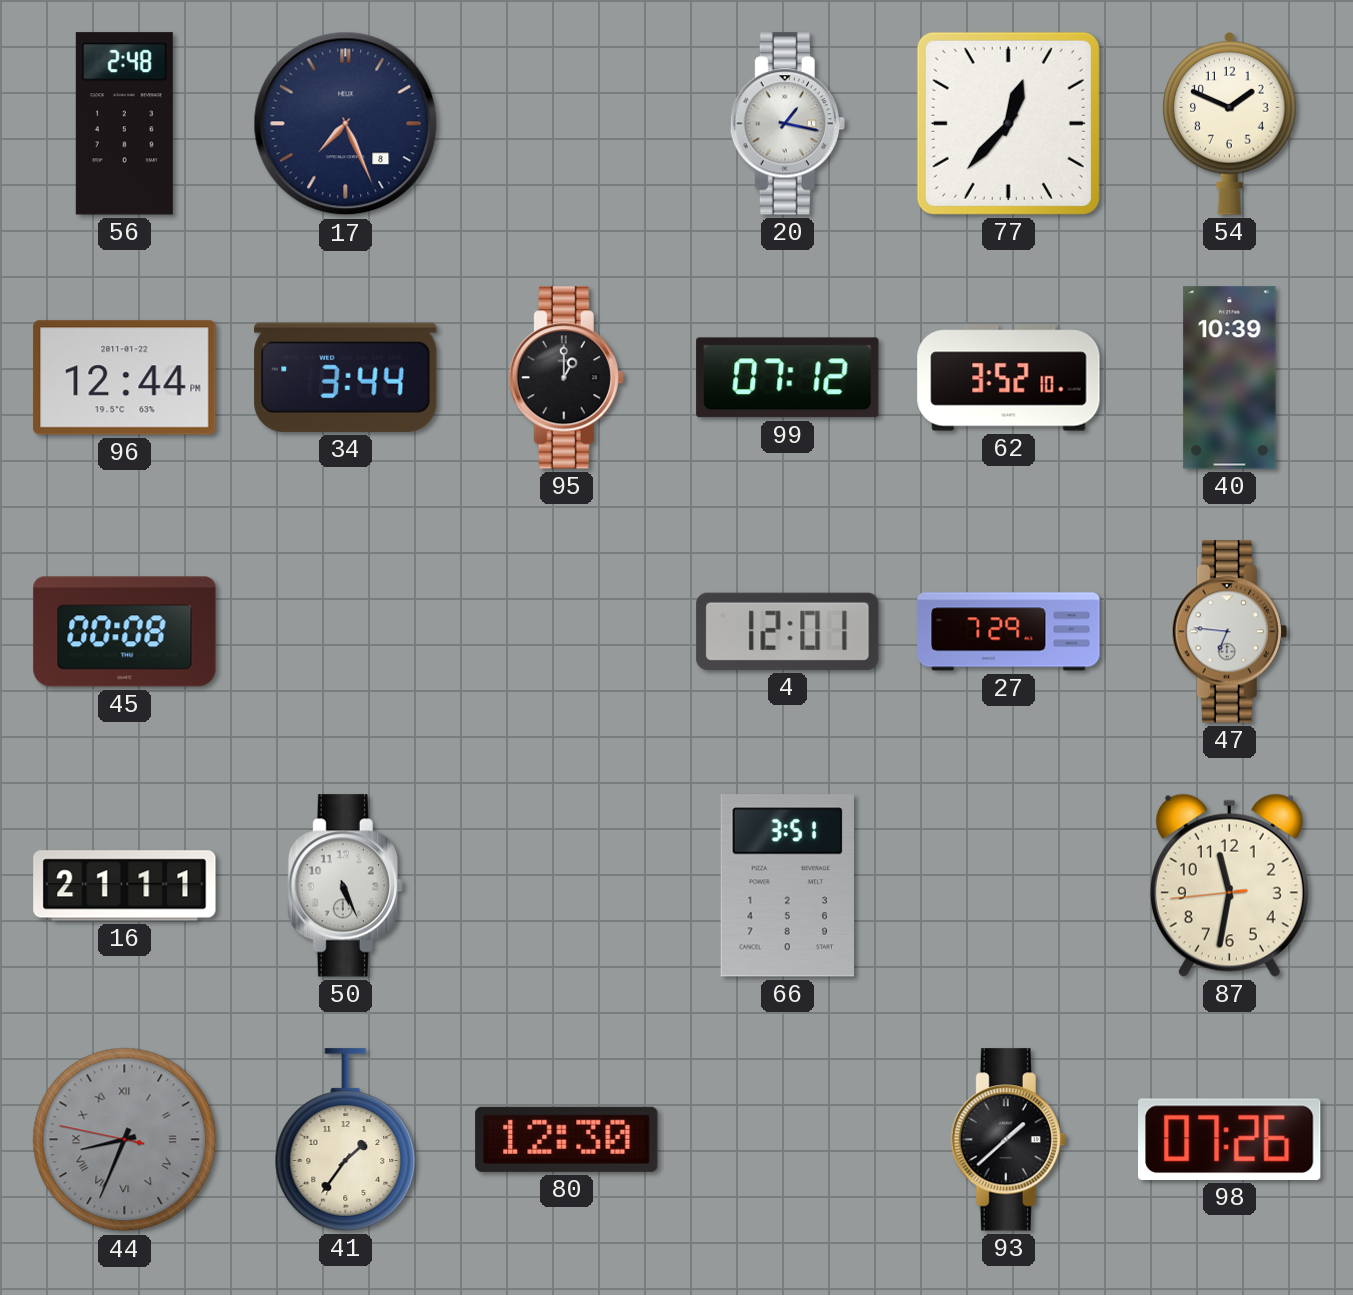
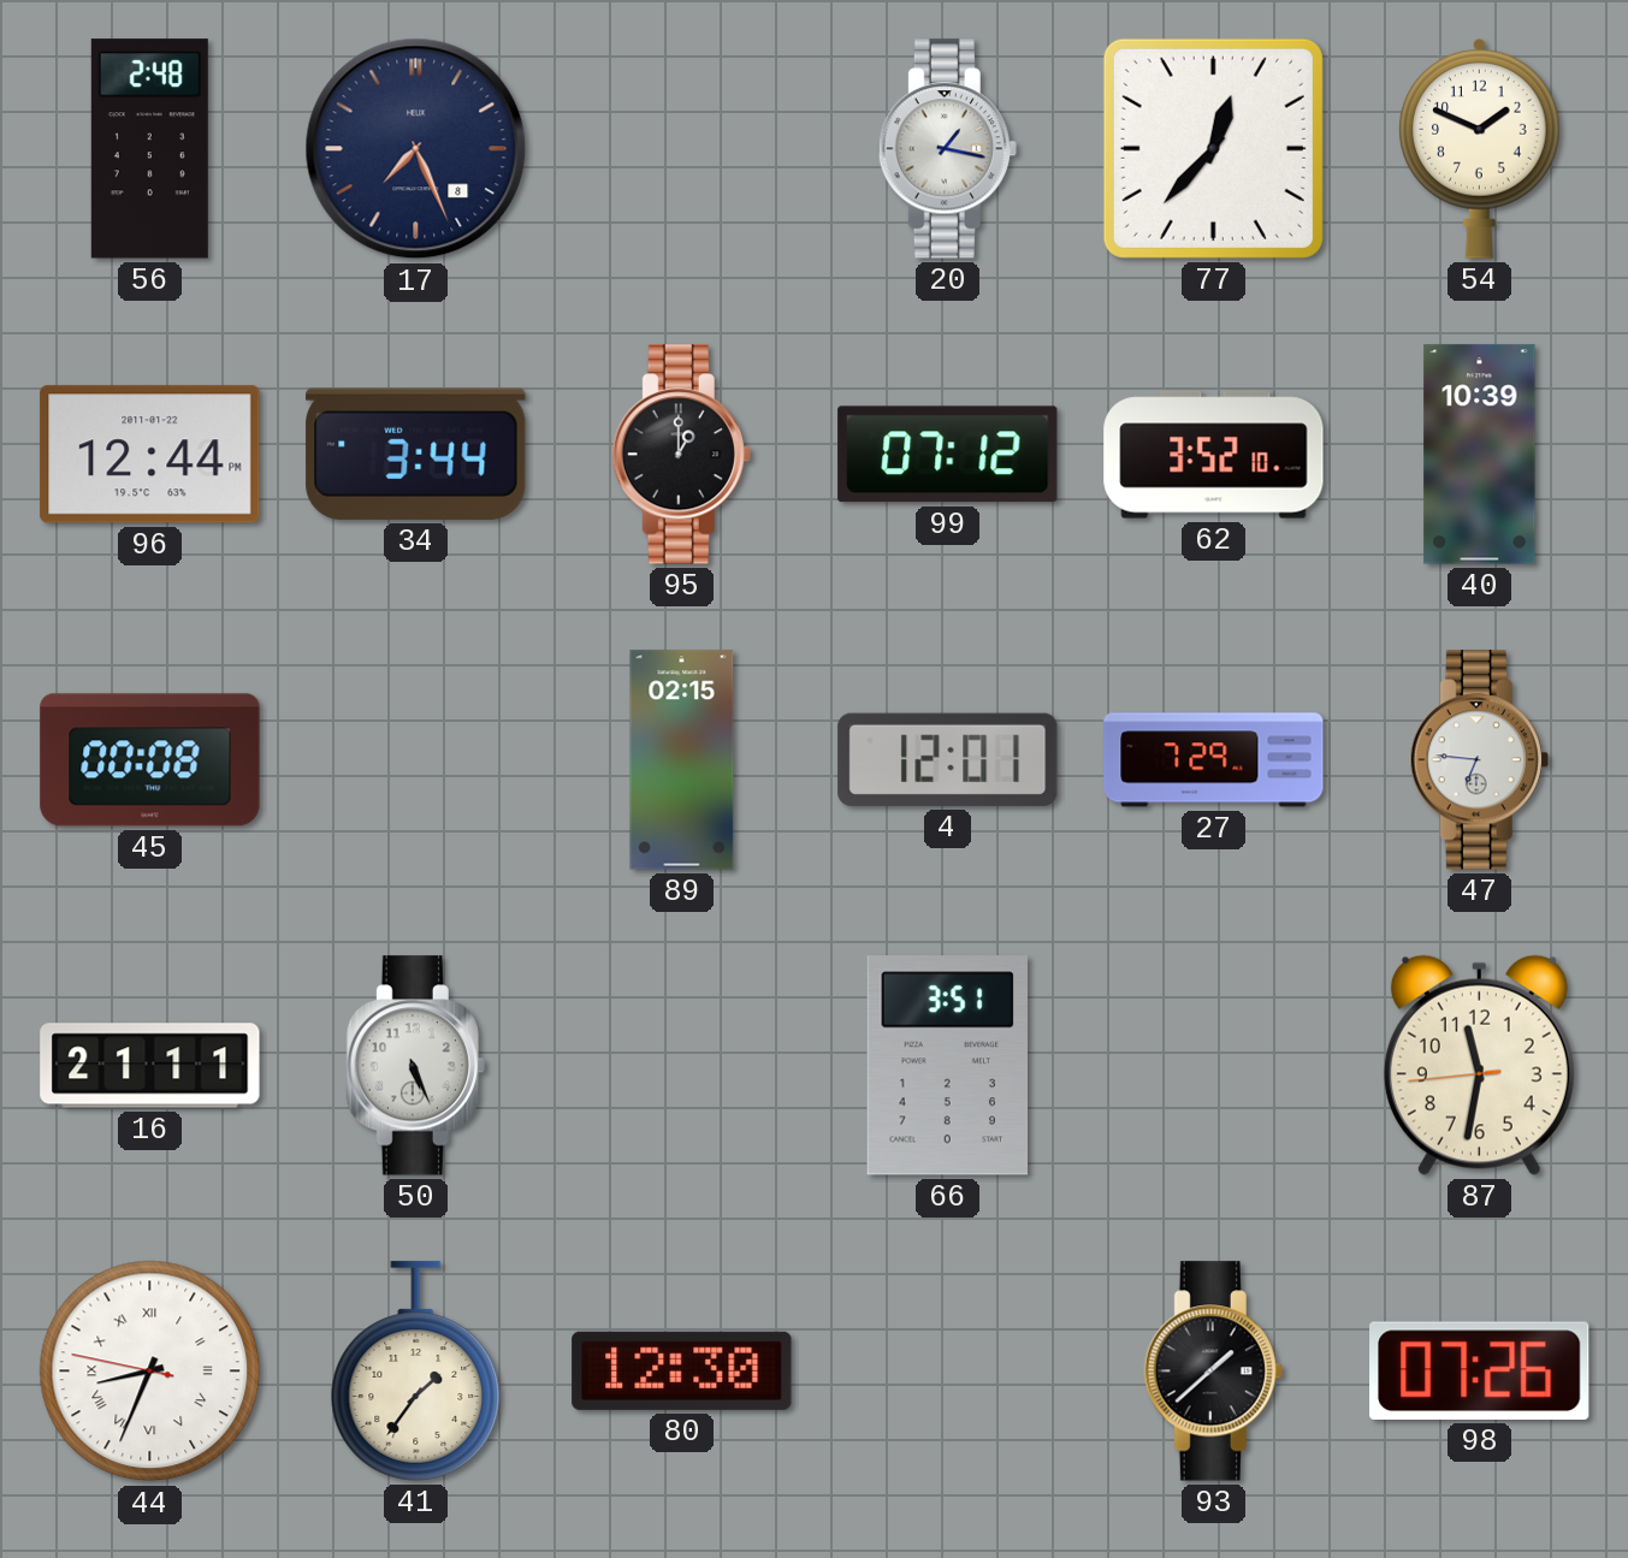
89: none -> 02:15 (682, 760)
44 dial: grey -> white (150, 1372)
